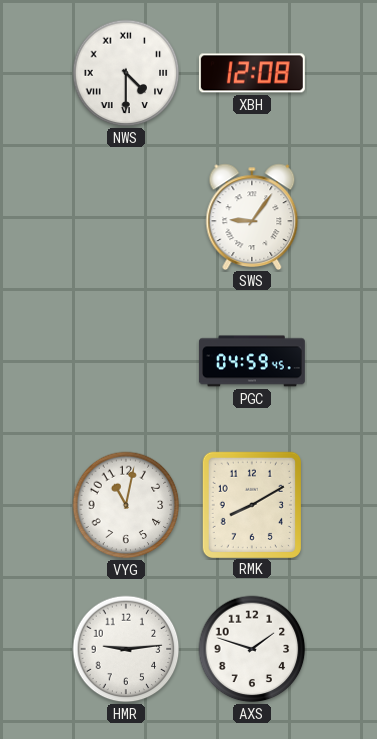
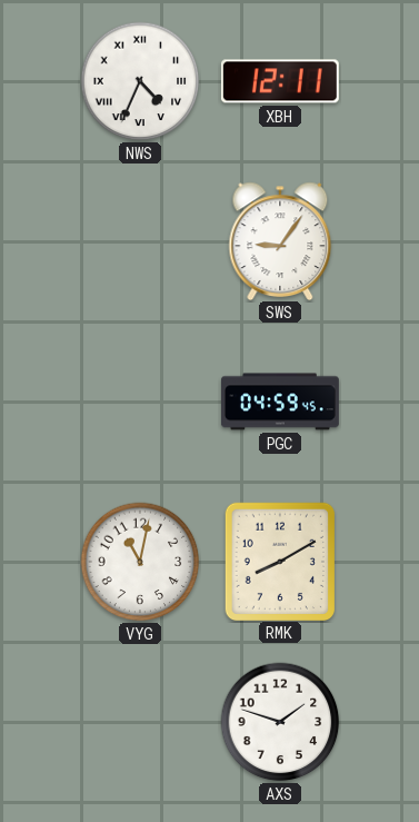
NWS: 4:30 -> 4:34 (140, 81)
XBH: 12:08 -> 12:11 (280, 81)
HMR: 9:14 -> none (126, 649)
